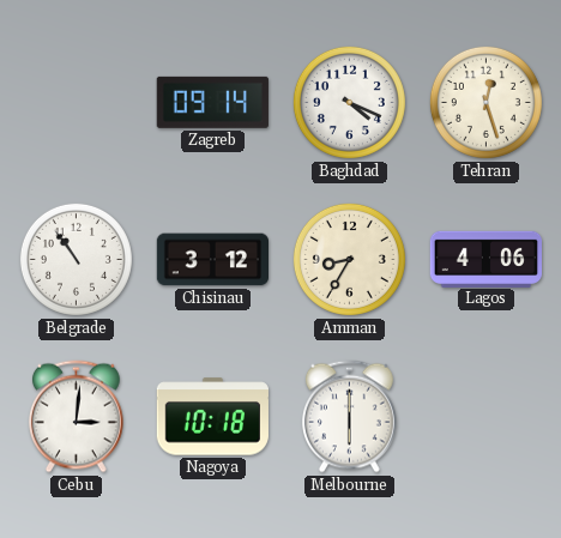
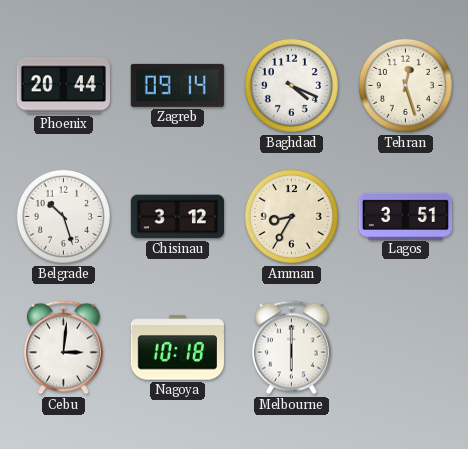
Phoenix: none -> 20:44 (63, 86)
Belgrade: 10:54 -> 10:27 (63, 216)
Lagos: 4:06 -> 3:51 (405, 216)
